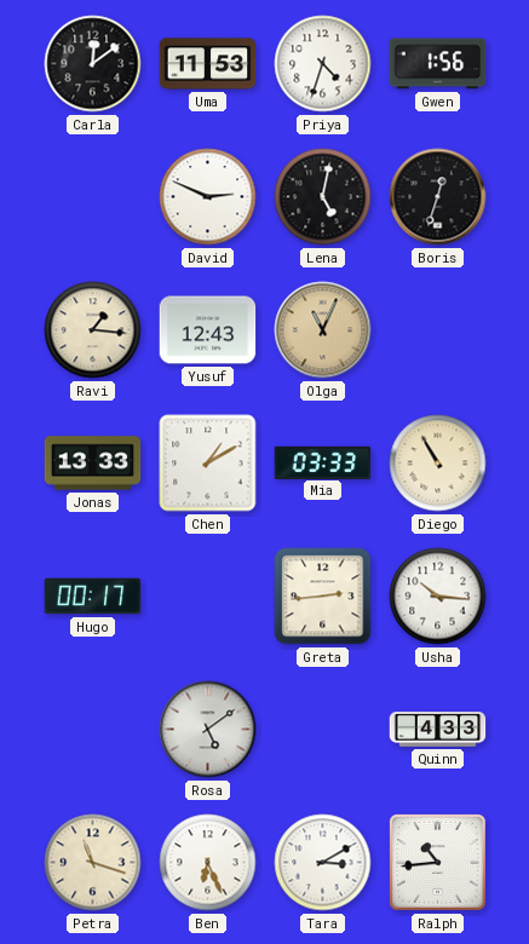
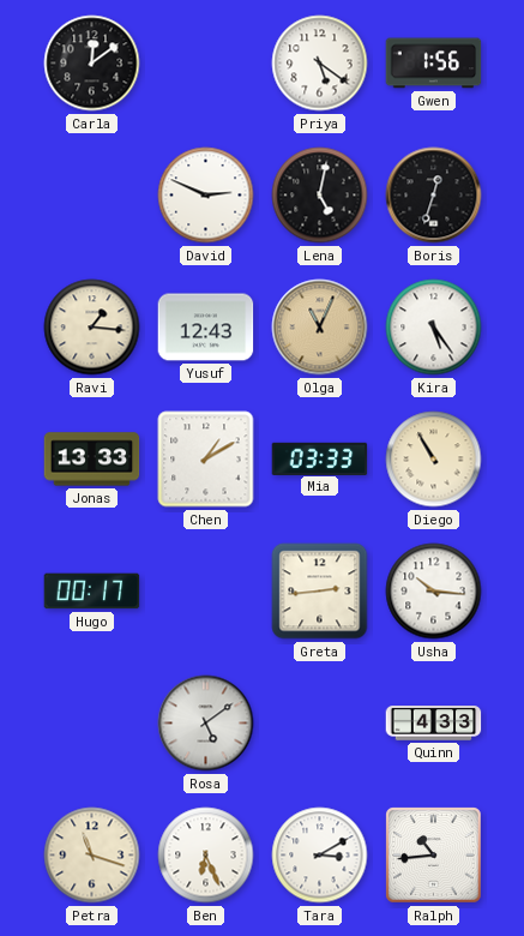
Uma: 11:53 -> none (208, 64)
Priya: 4:33 -> 5:21 (320, 64)
Kira: none -> 5:24 (434, 328)
